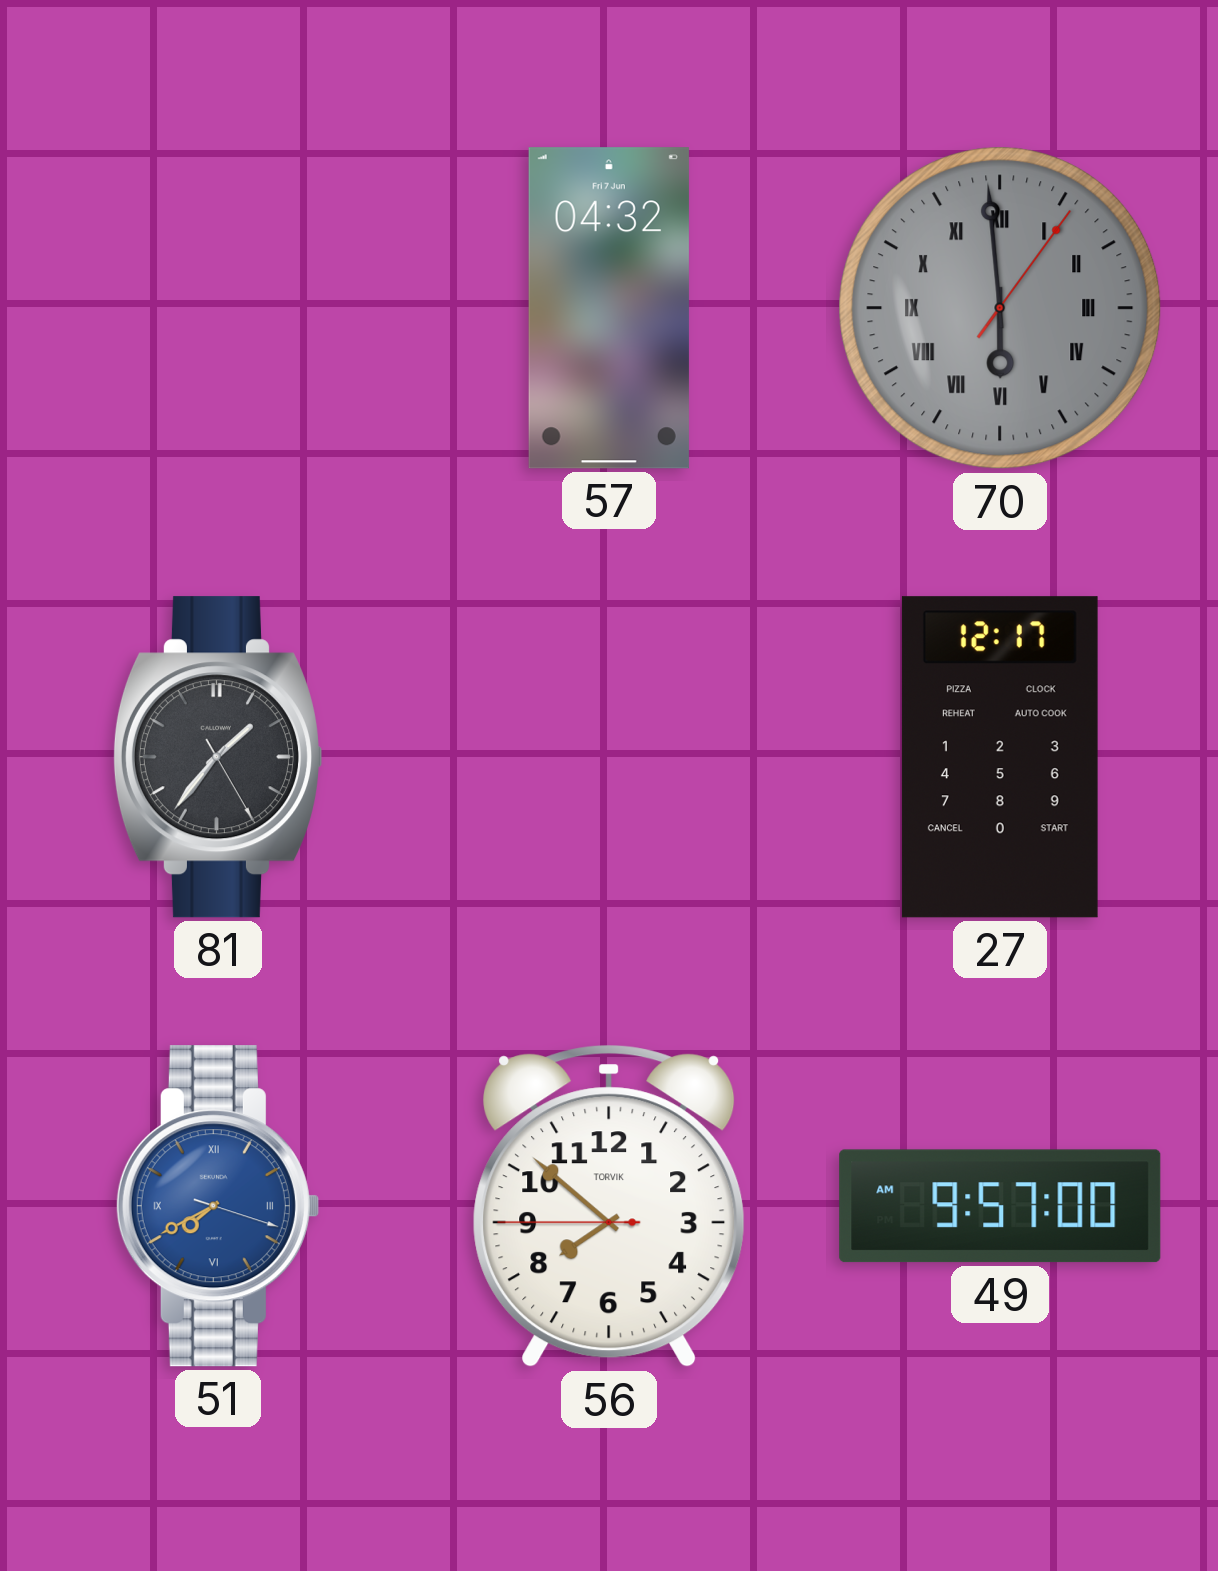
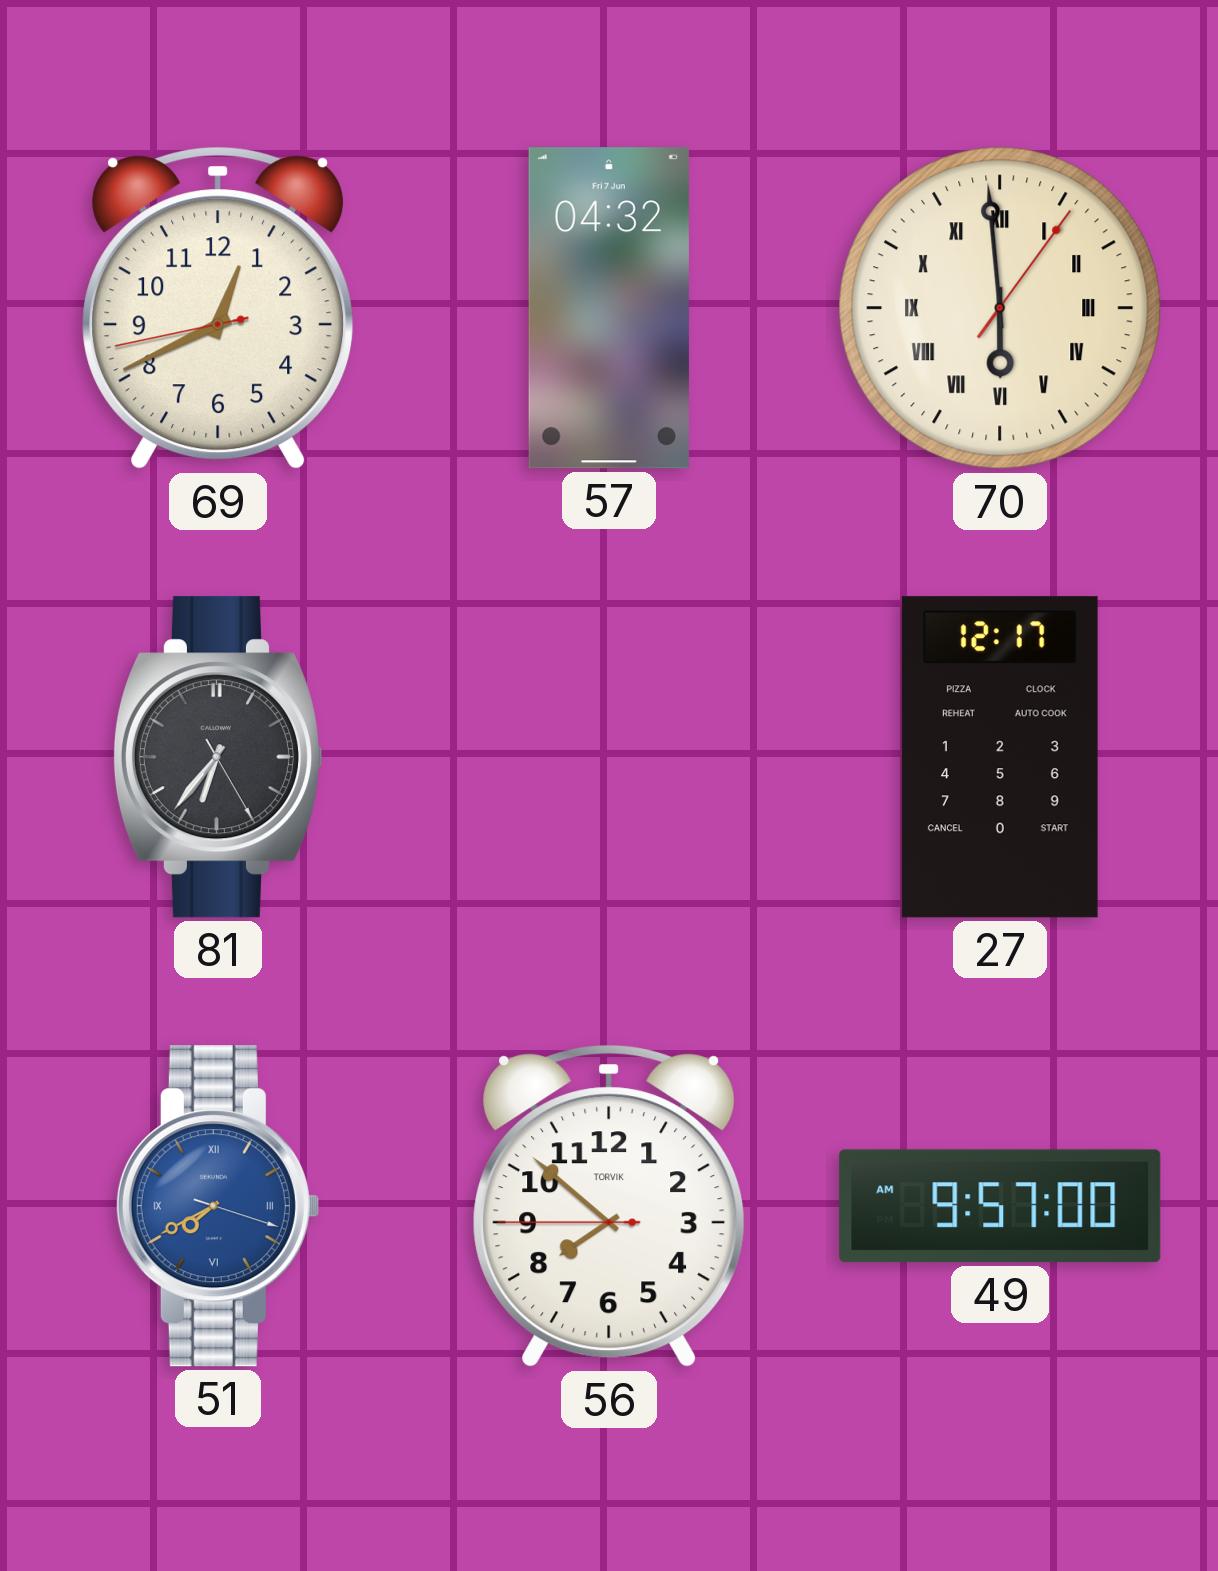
69: none -> 12:40 (218, 308)
70 dial: grey -> cream (1000, 308)
81: 1:36 -> 6:36 (217, 757)
